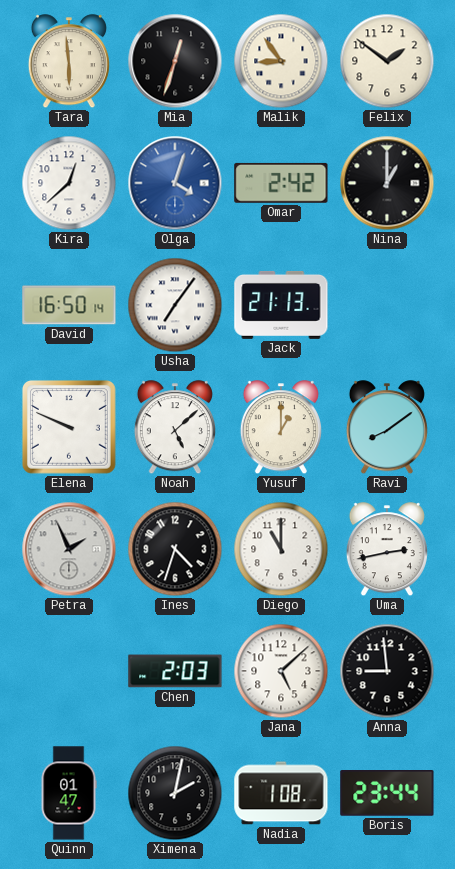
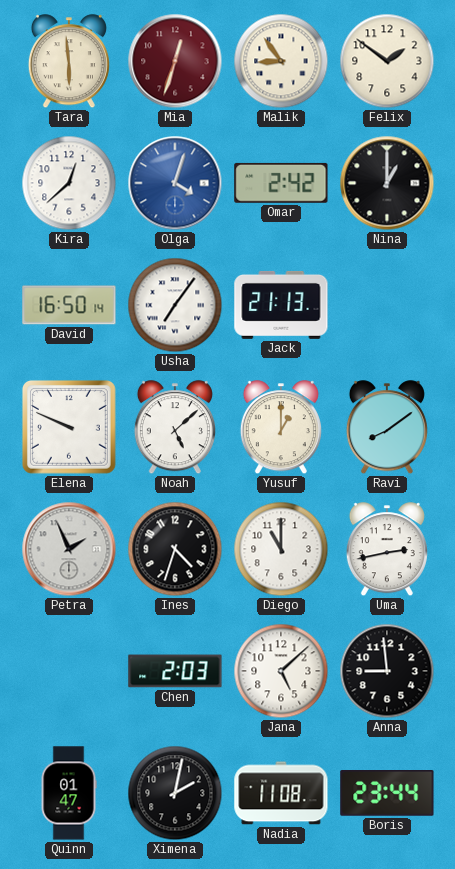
Mia dial: black -> burgundy (175, 61)
Nadia: 1:08 -> 11:08 (281, 793)
